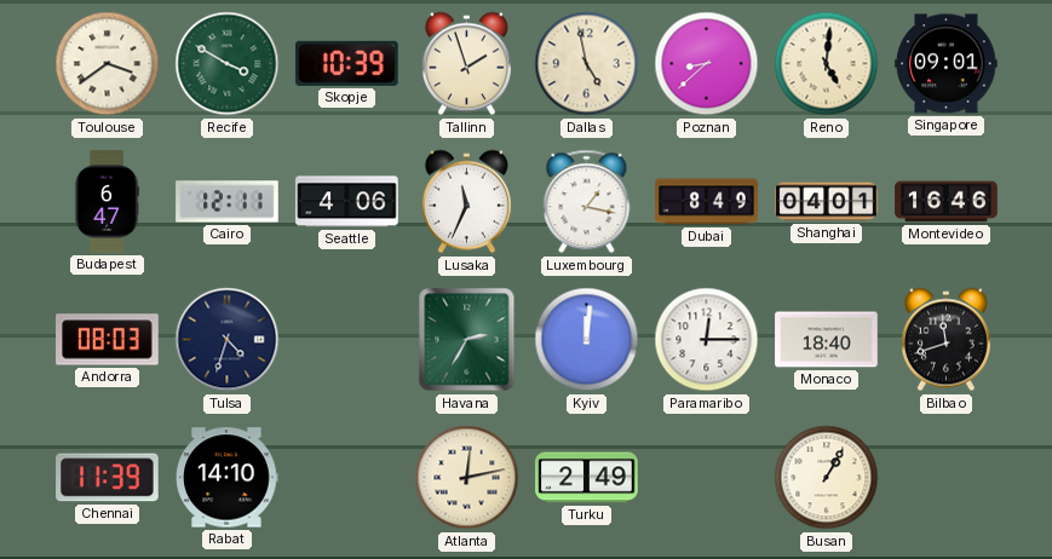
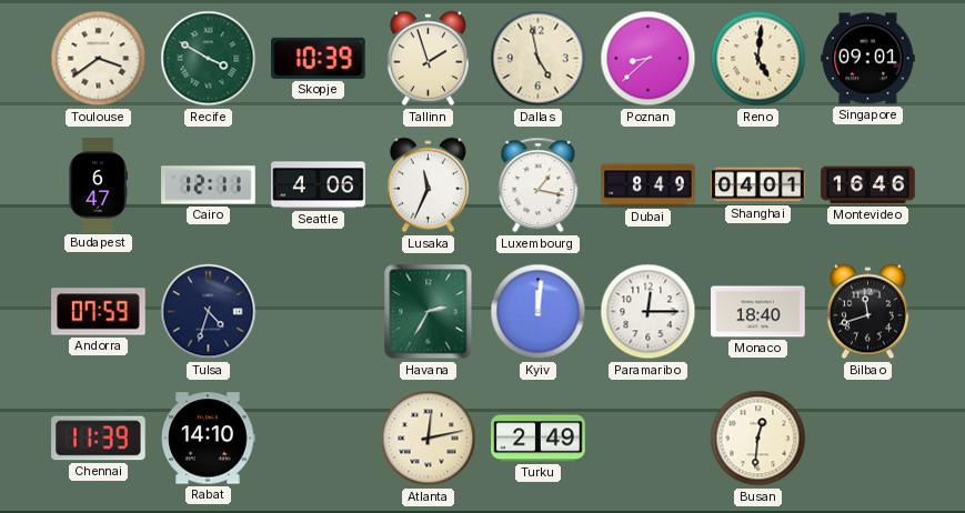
Andorra: 08:03 -> 07:59 (99, 312)
Busan: 1:05 -> 12:31 (758, 439)
